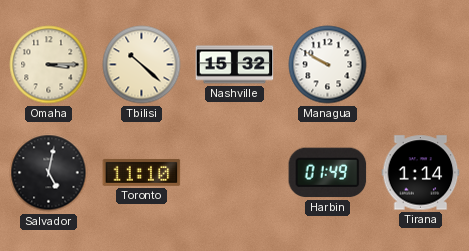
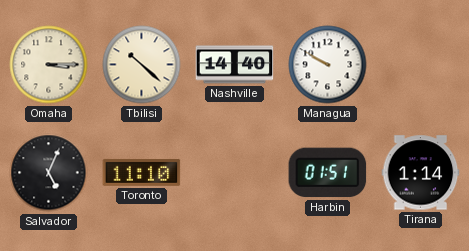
Nashville: 15:32 -> 14:40 (235, 65)
Salvador: 5:02 -> 5:04 (49, 173)
Harbin: 01:49 -> 01:51 (328, 173)
